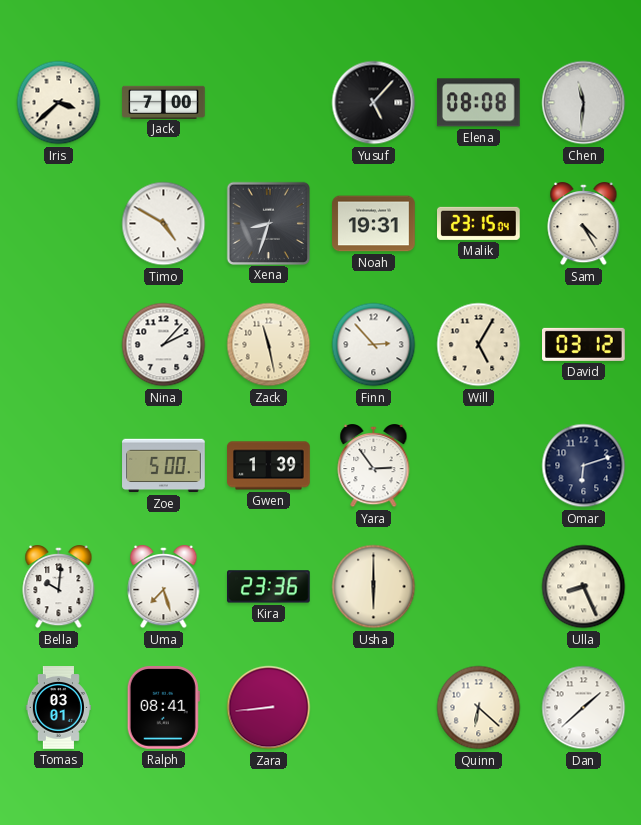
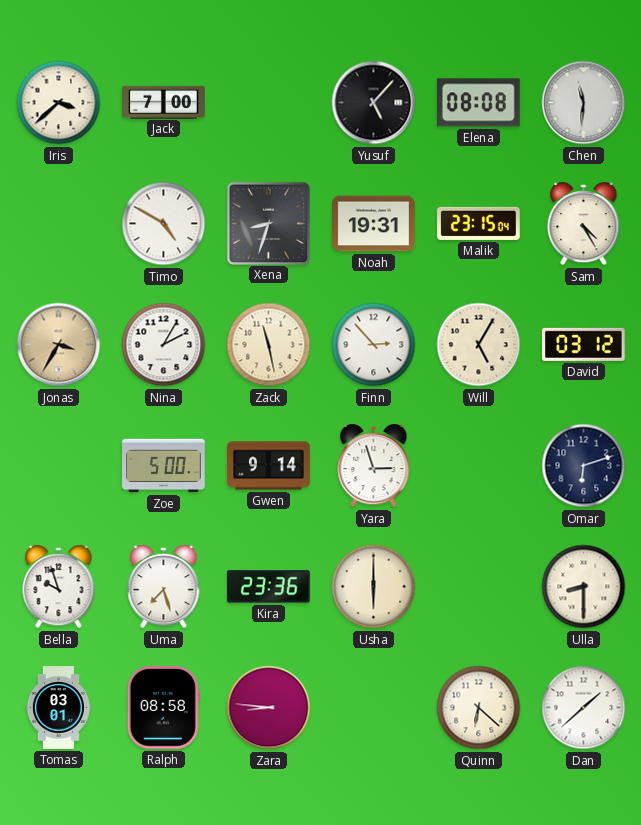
Jonas: none -> 3:35 (59, 345)
Nina: 2:07 -> 2:05 (164, 345)
Gwen: 1:39 -> 9:14 (269, 466)
Yara: 2:54 -> 2:57 (374, 466)
Bella: 10:01 -> 9:57 (59, 587)
Ulla: 8:26 -> 8:30 (584, 587)
Ralph: 08:41 -> 08:58 (163, 708)
Zara: 8:44 -> 8:46 (269, 708)
